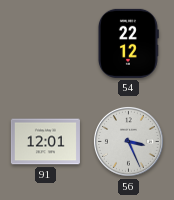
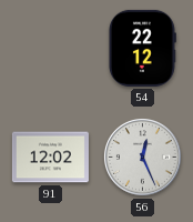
91: 12:01 -> 12:02 (50, 158)
56: 3:26 -> 12:26 (142, 157)
